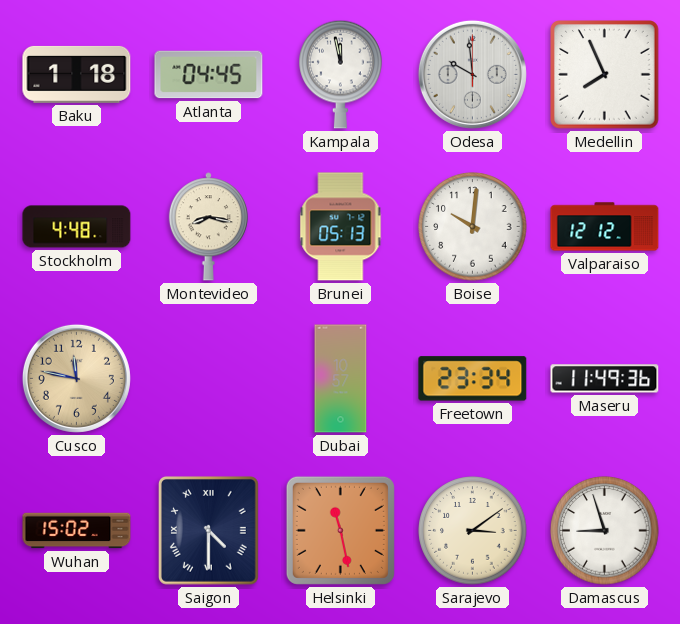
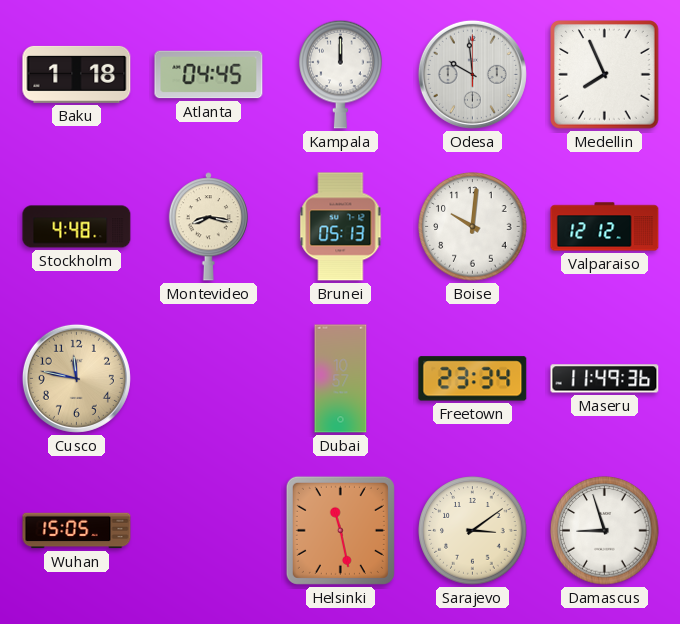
Kampala: 11:58 -> 12:00 (341, 74)
Wuhan: 15:02 -> 15:05 (77, 531)
Saigon: 4:30 -> none (208, 530)
